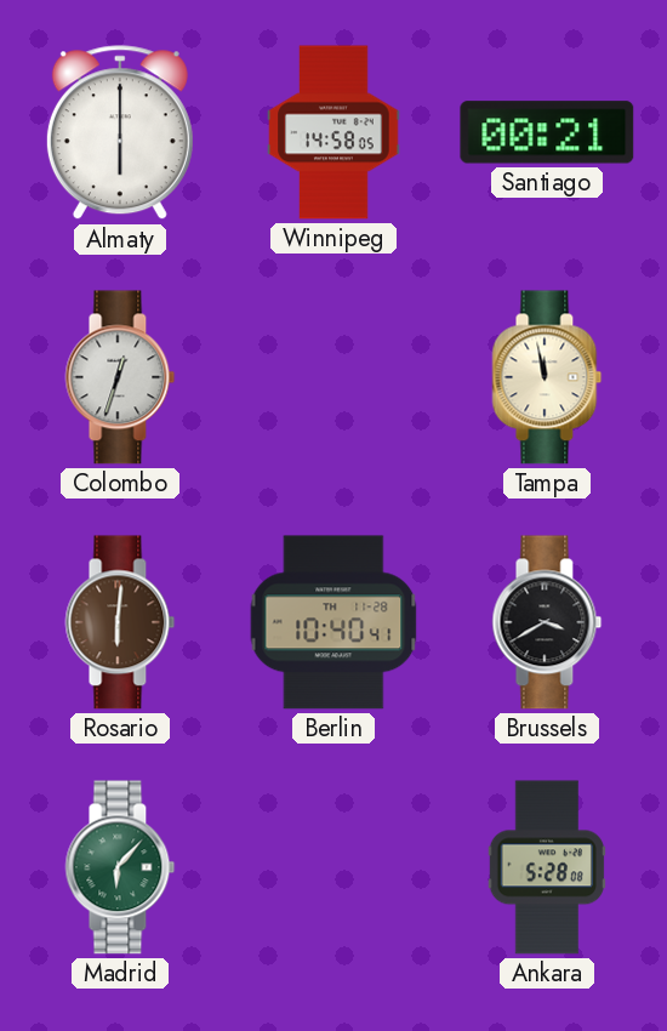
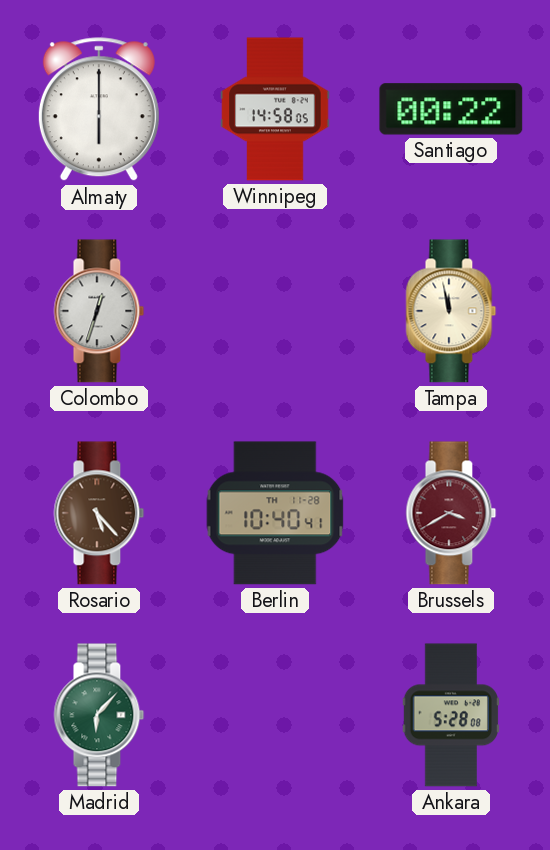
Santiago: 00:21 -> 00:22 (451, 109)
Rosario: 6:01 -> 5:23 (99, 513)
Brussels dial: black -> burgundy (451, 513)
